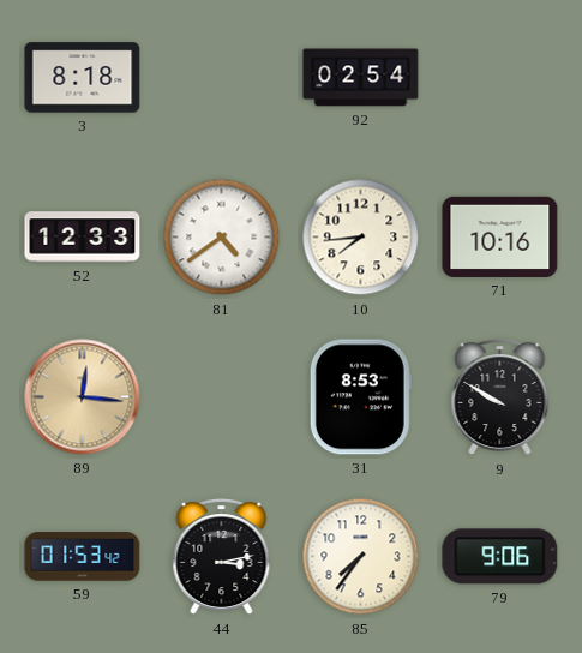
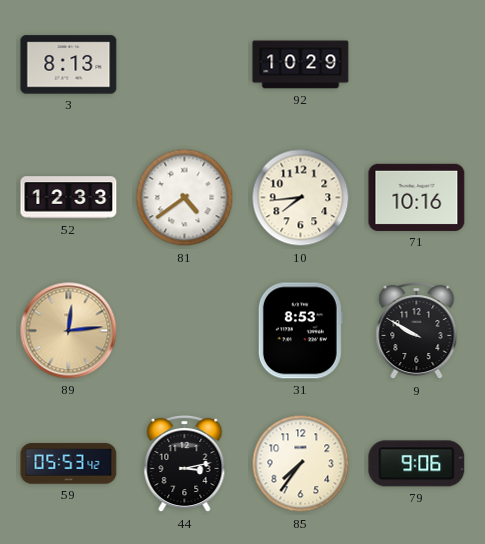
3: 8:18 -> 8:13 (69, 65)
92: 02:54 -> 10:29 (301, 65)
89: 12:16 -> 12:14 (69, 331)
59: 01:53 -> 05:53 (69, 464)
